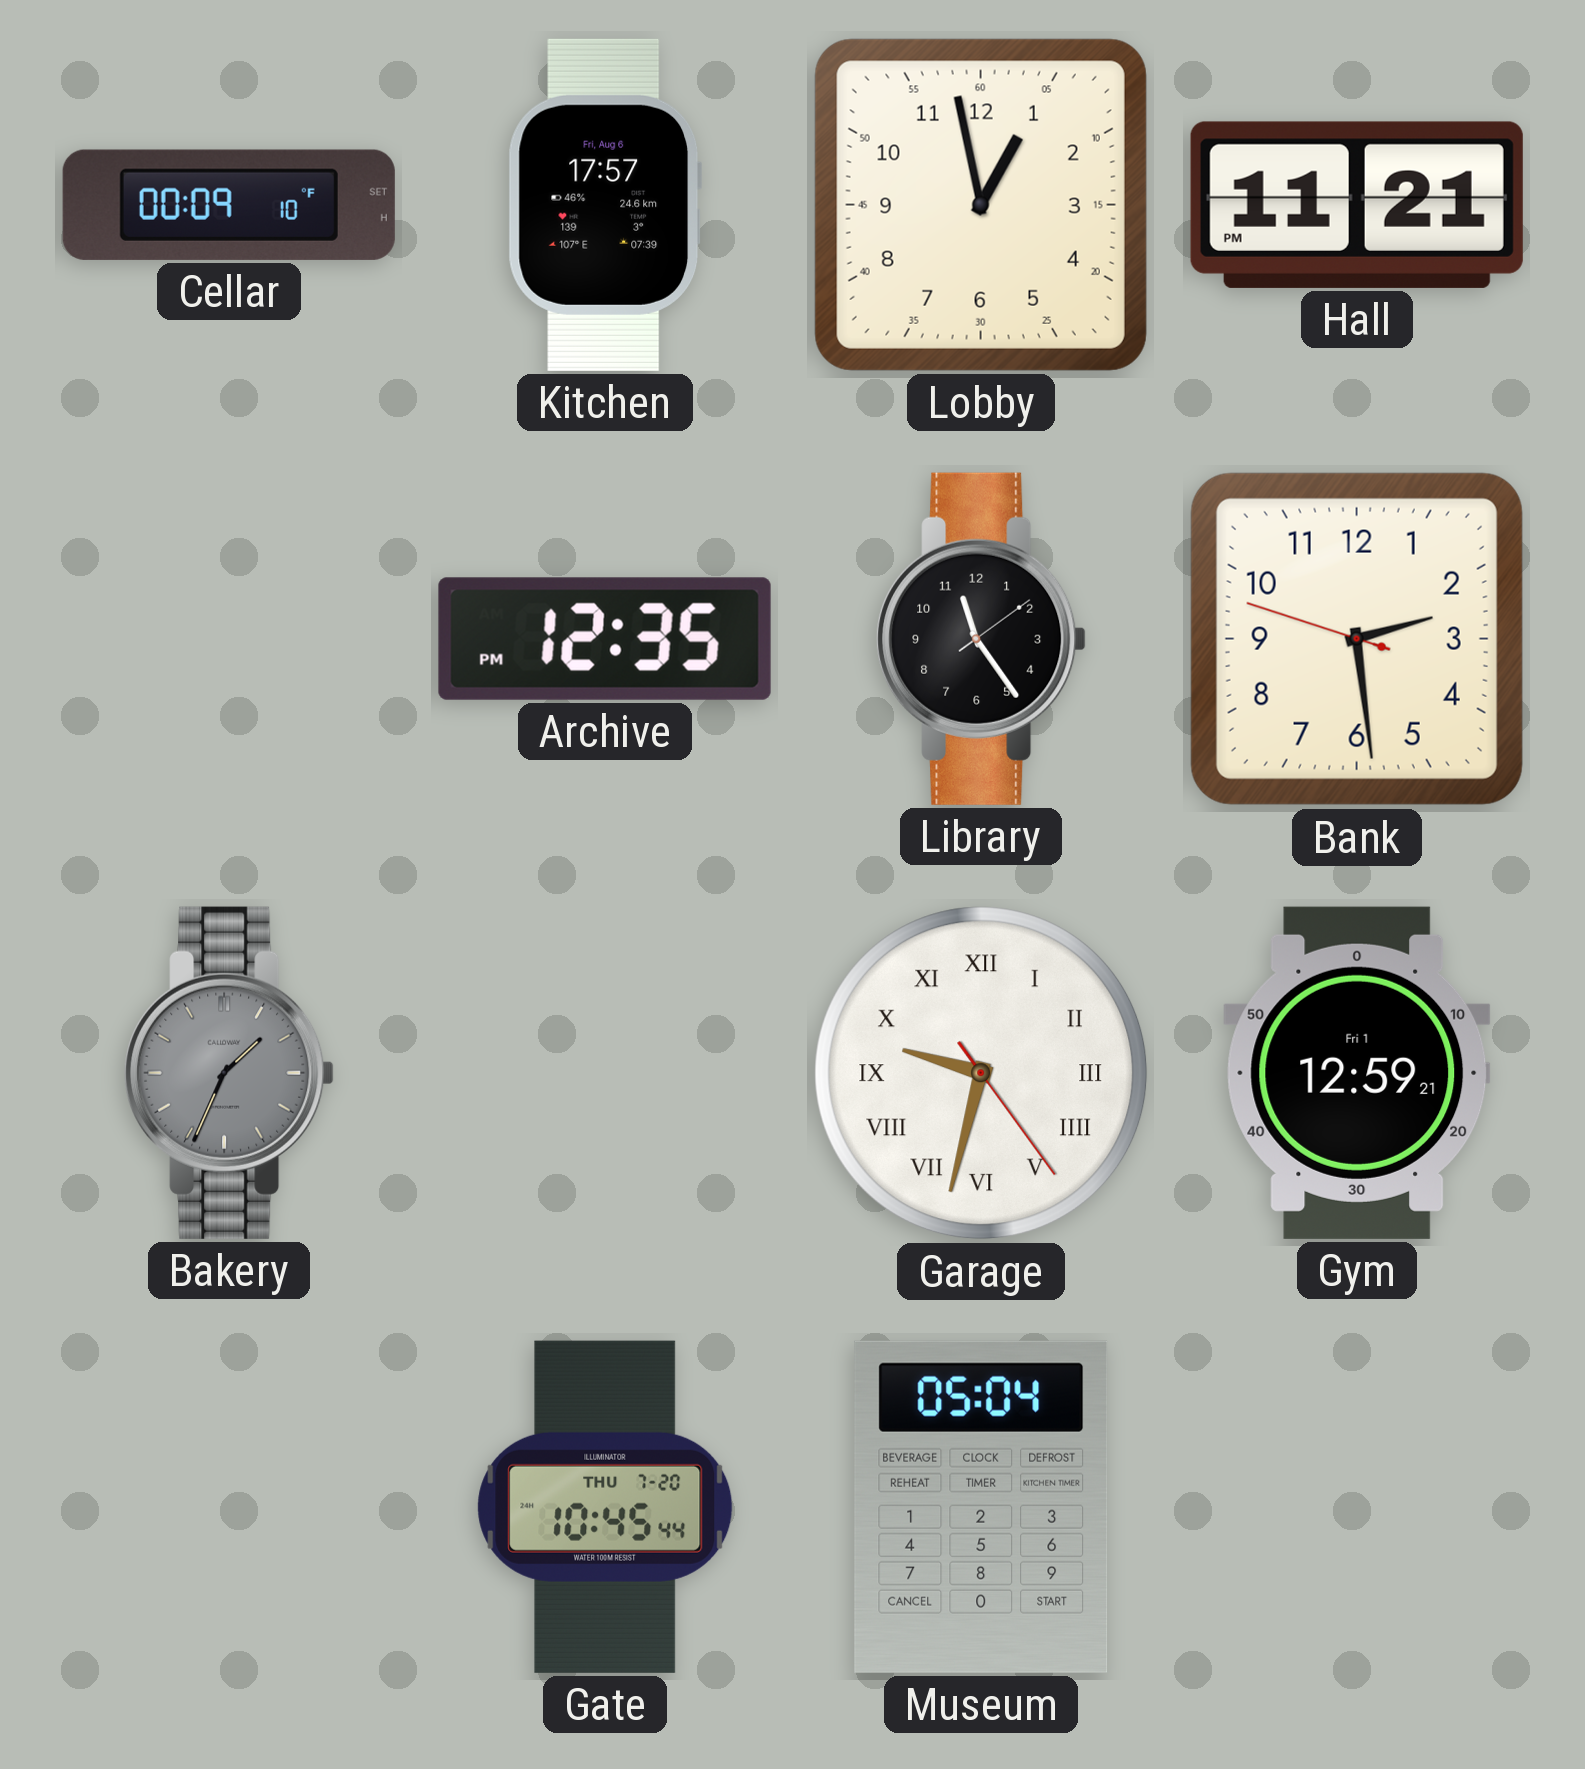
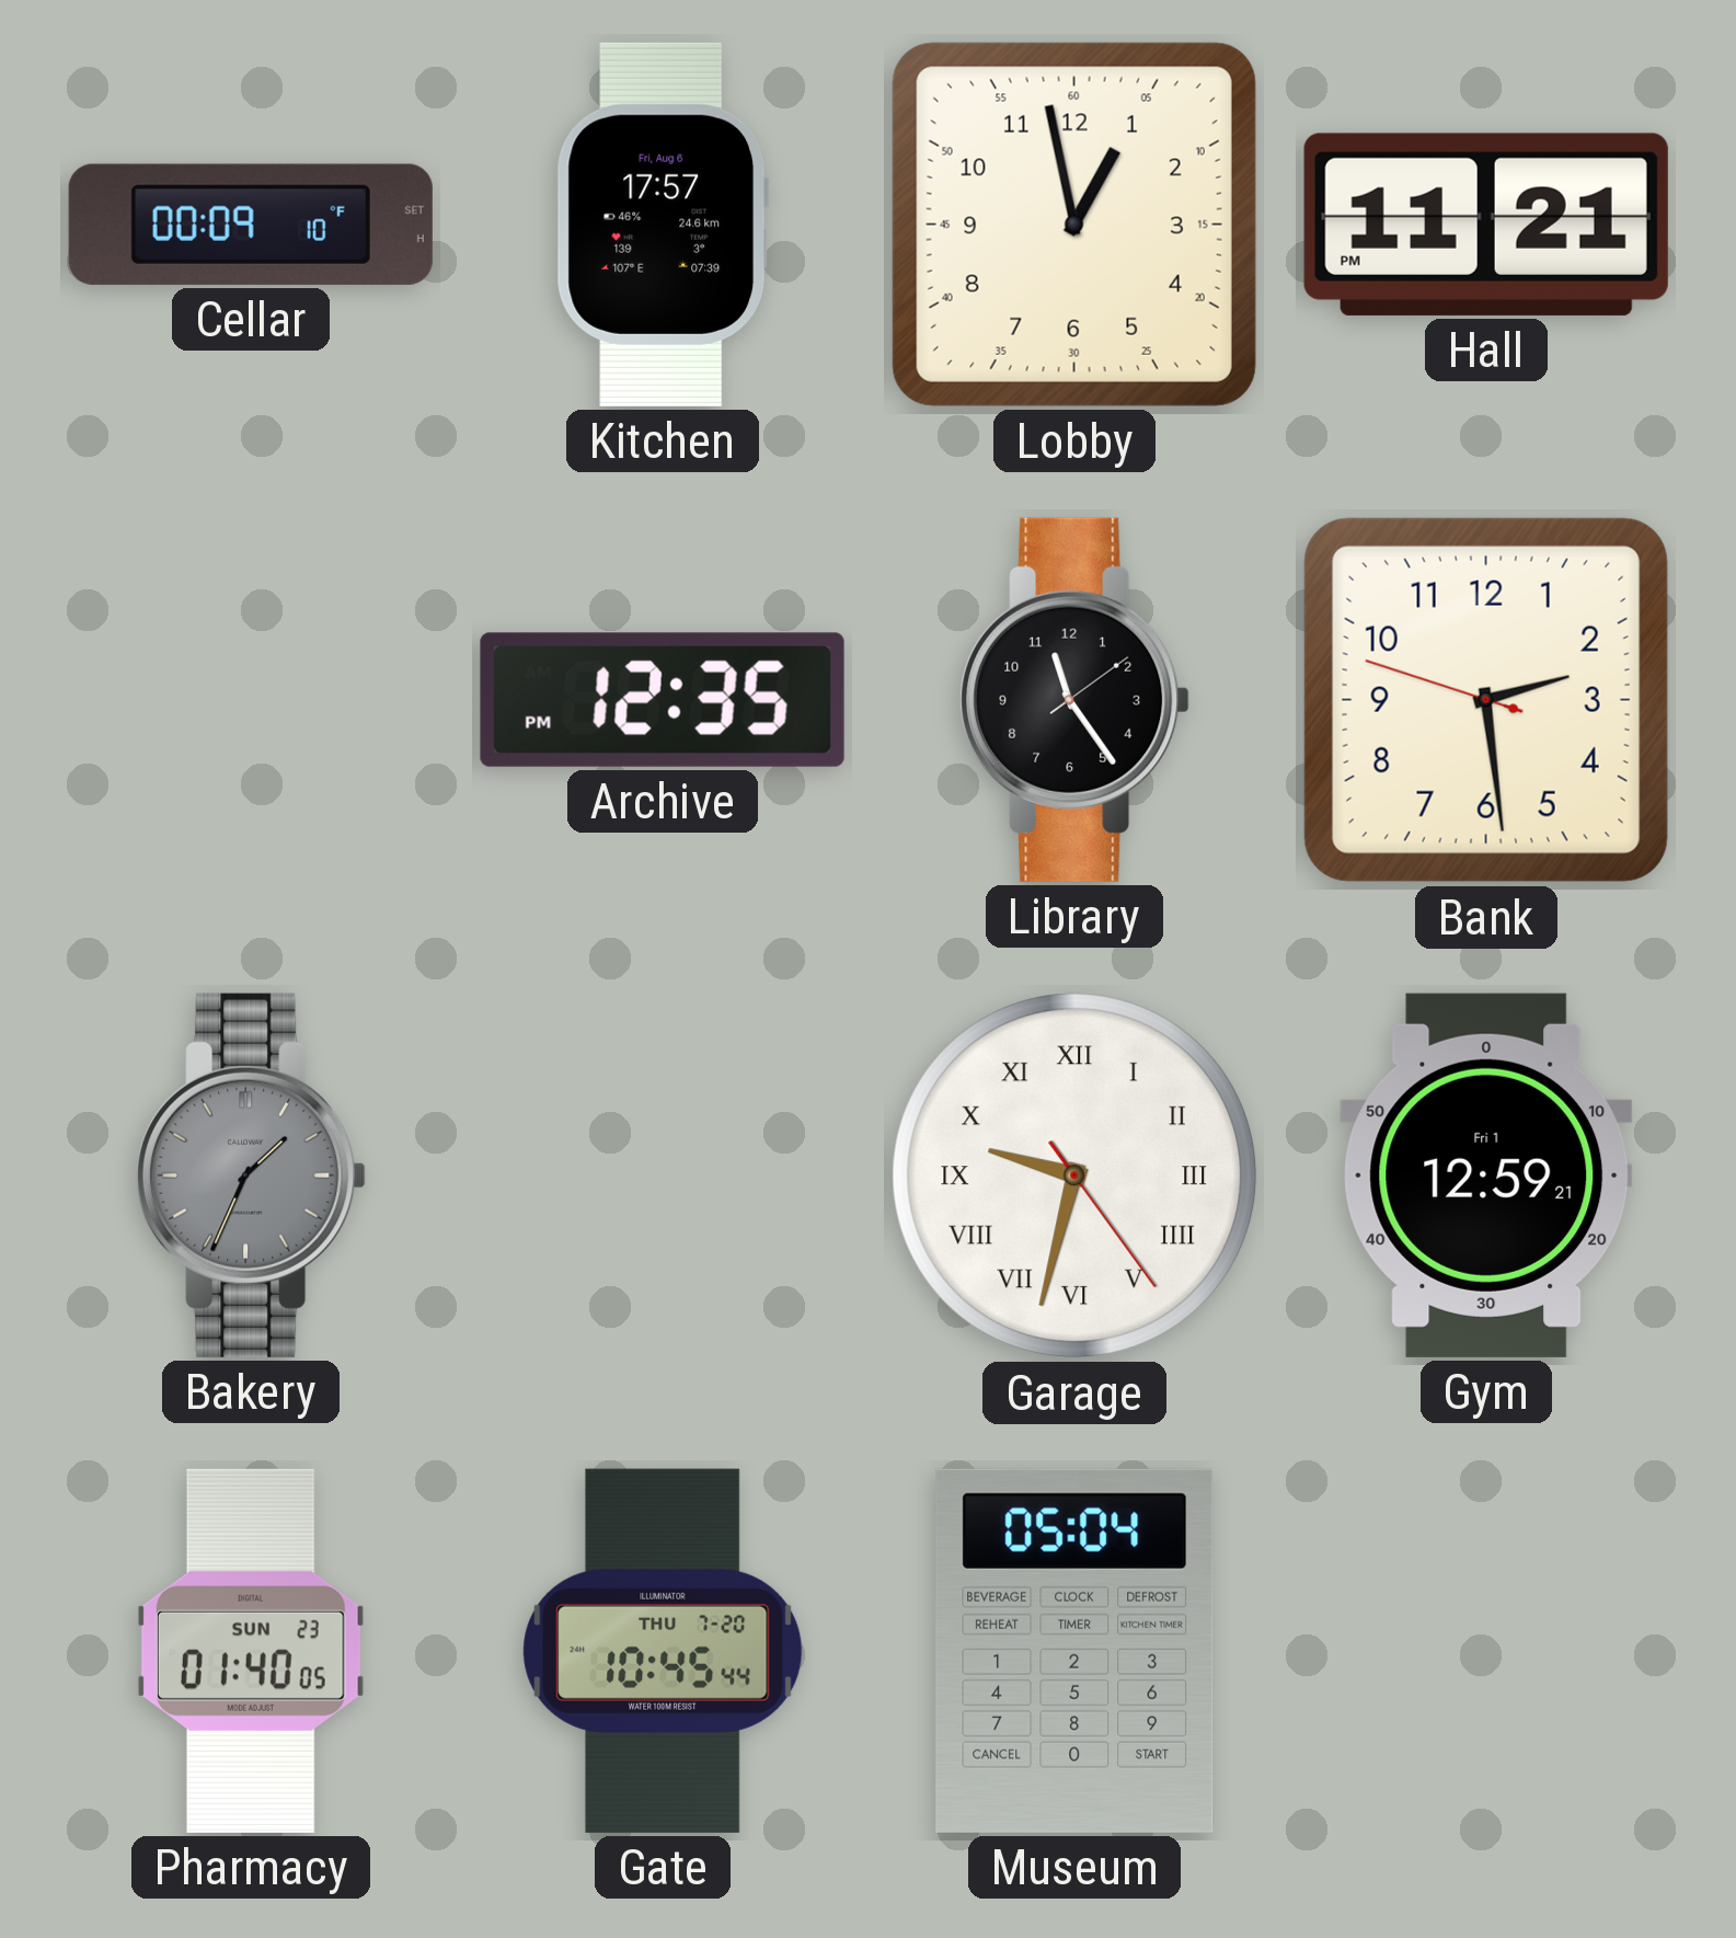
Pharmacy: none -> 01:40 (251, 1651)
